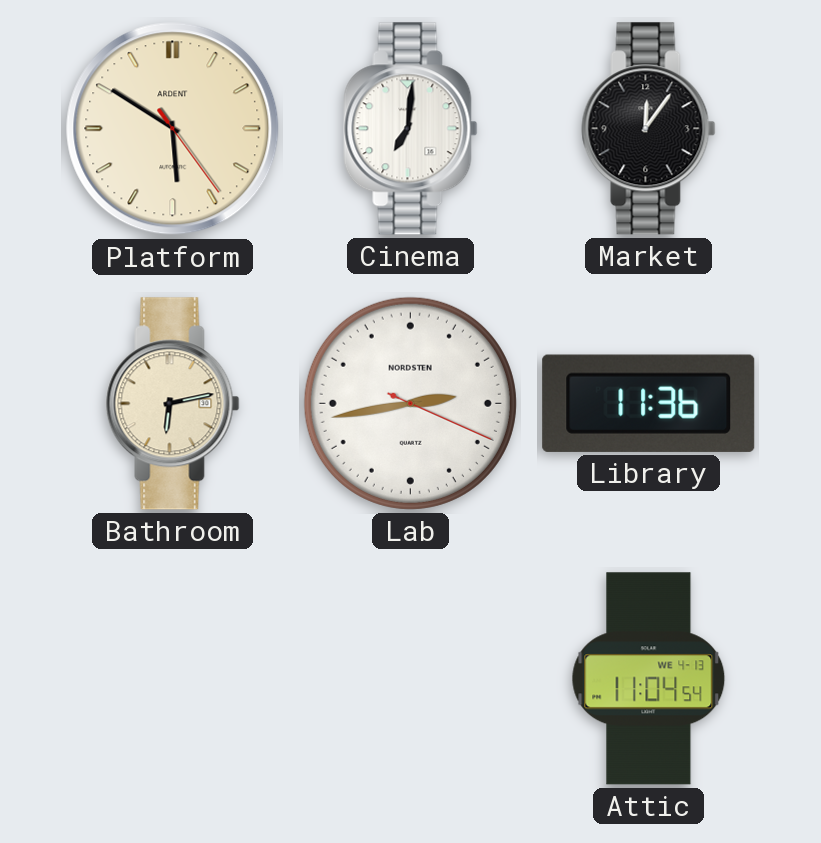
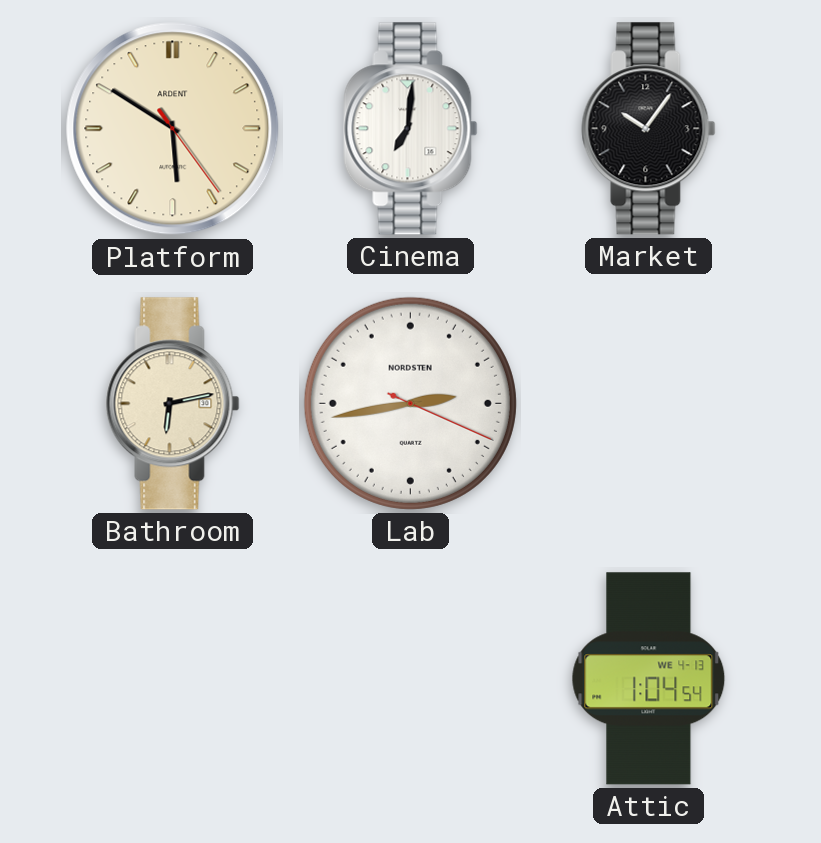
Market: 12:06 -> 10:06 (649, 129)
Library: 11:36 -> none (649, 403)
Attic: 11:04 -> 1:04 (649, 679)
